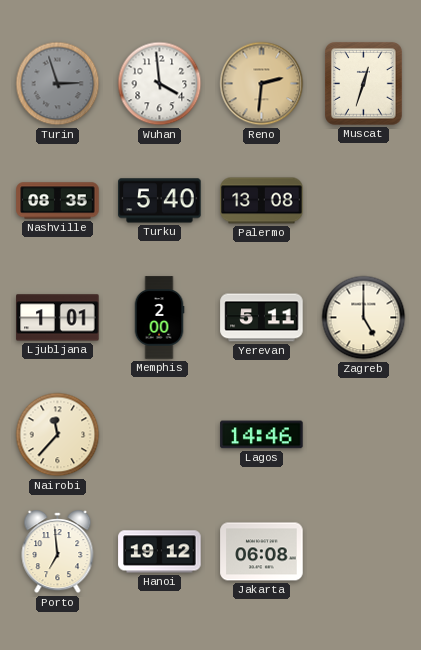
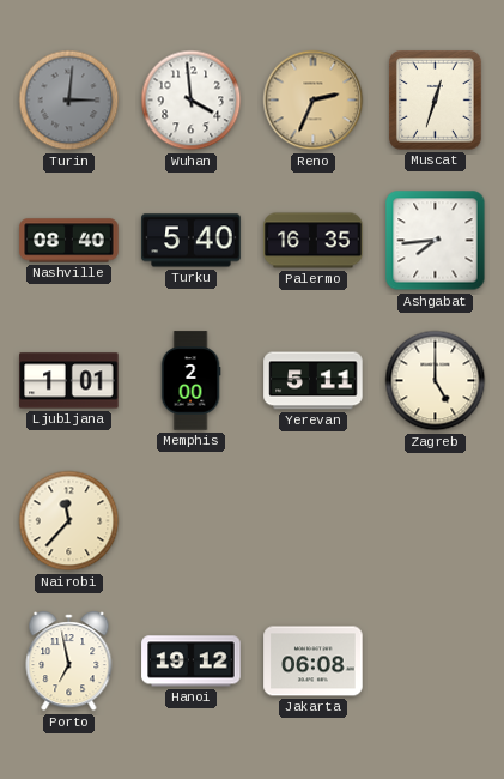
Turin: 2:57 -> 3:01 (69, 101)
Reno: 2:31 -> 2:34 (314, 101)
Nashville: 08:35 -> 08:40 (69, 241)
Palermo: 13:08 -> 16:35 (314, 241)
Ashgabat: none -> 7:44 (436, 241)
Lagos: 14:46 -> none (262, 435)
Porto: 6:59 -> 6:58 (69, 662)
